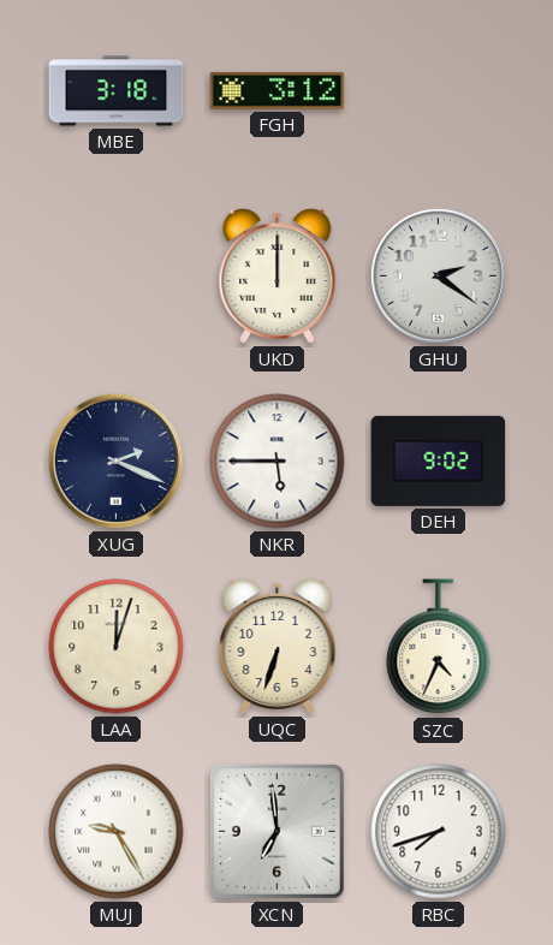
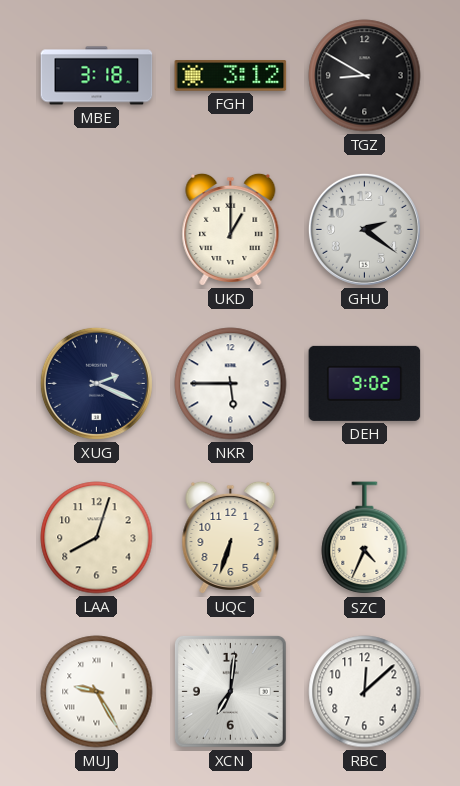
TGZ: none -> 8:50 (365, 76)
UKD: 12:00 -> 1:00 (231, 229)
LAA: 12:03 -> 8:03 (97, 538)
XCN: 6:59 -> 7:01 (230, 691)
RBC: 7:42 -> 12:08 (365, 692)
